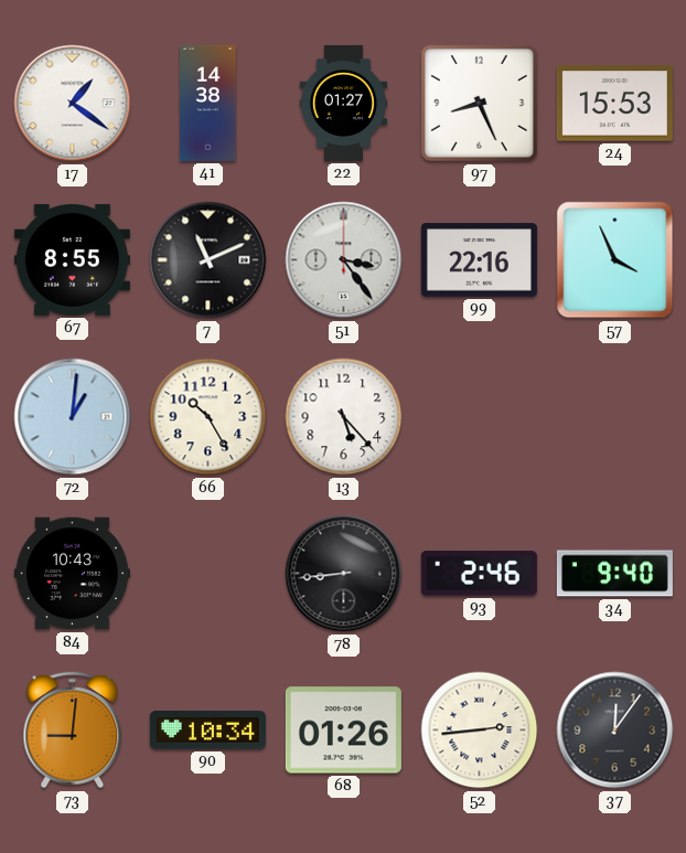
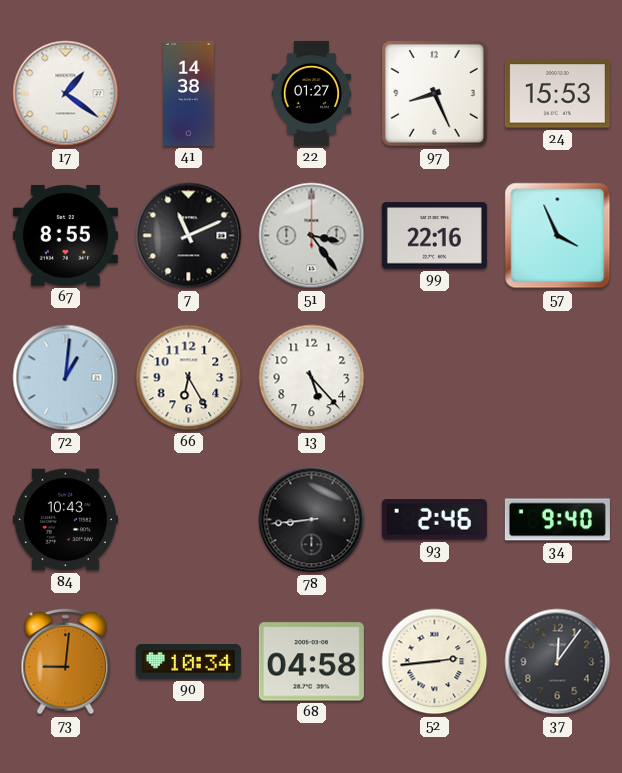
66: 10:25 -> 6:25 (189, 378)
68: 01:26 -> 04:58 (311, 662)
